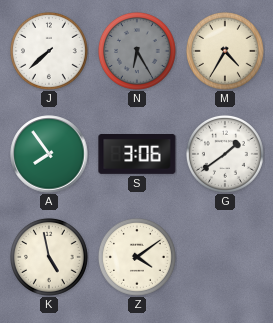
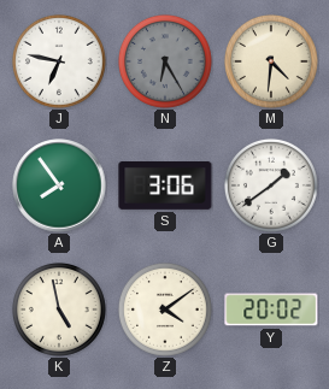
J: 7:38 -> 6:47 (59, 61)
M: 4:35 -> 4:31 (271, 61)
Y: none -> 20:02 (271, 310)
